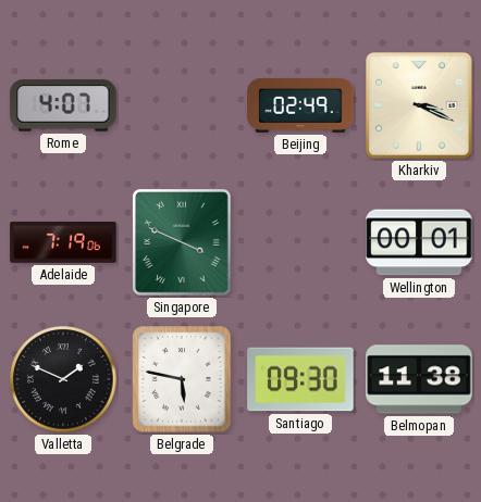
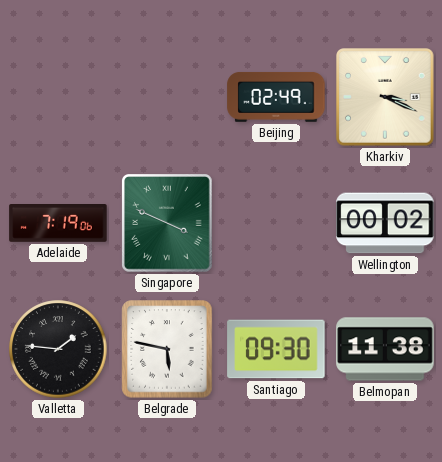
Rome: 4:07 -> none (63, 105)
Wellington: 00:01 -> 00:02 (385, 223)
Valletta: 1:49 -> 1:46 (58, 349)
